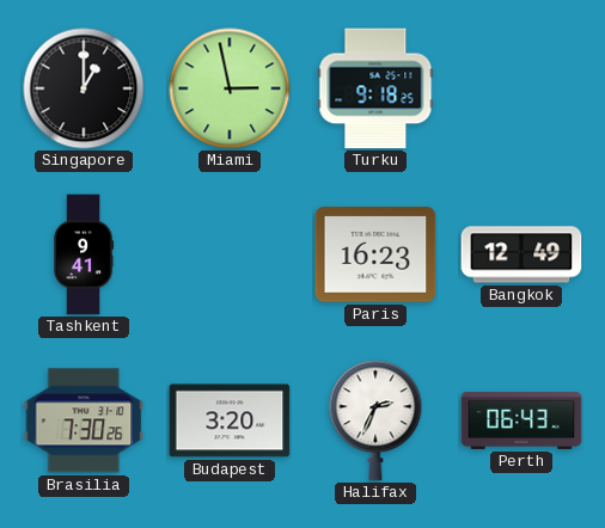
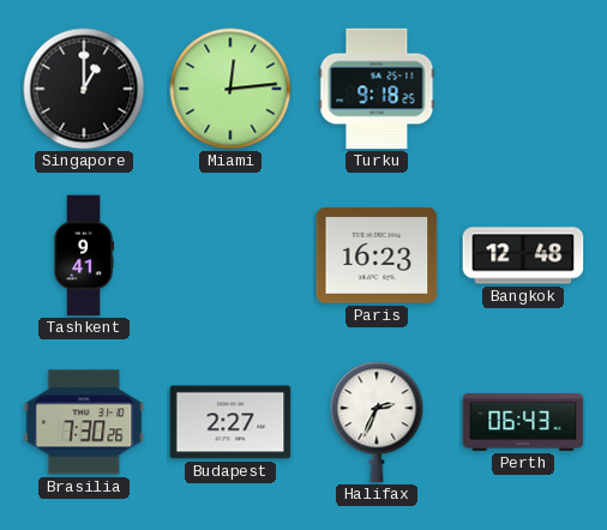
Miami: 2:58 -> 12:14 (230, 89)
Bangkok: 12:49 -> 12:48 (523, 255)
Budapest: 3:20 -> 2:27 (230, 422)
